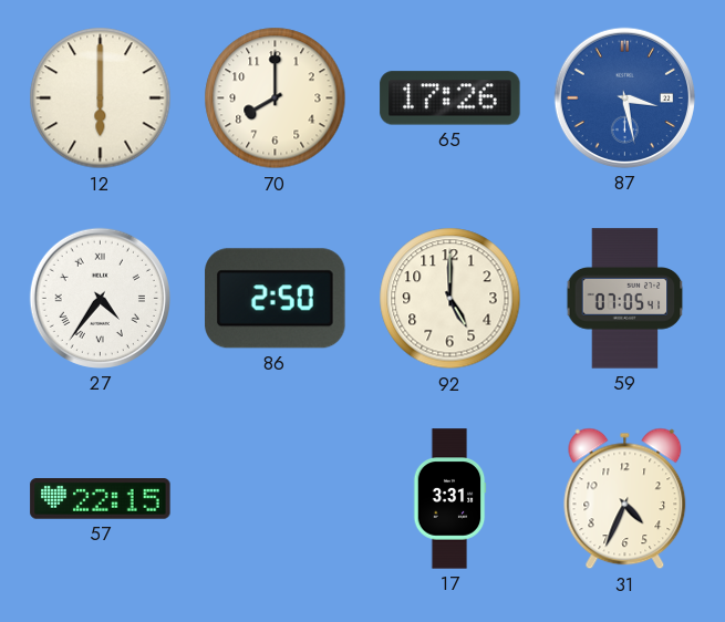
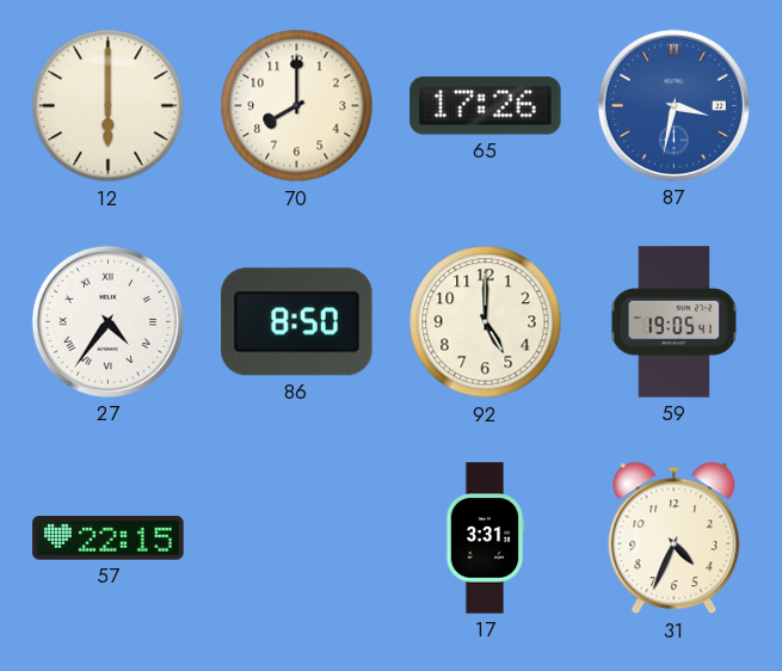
87: 3:28 -> 3:32 (673, 105)
86: 2:50 -> 8:50 (297, 322)
59: 07:05 -> 19:05 (675, 322)
